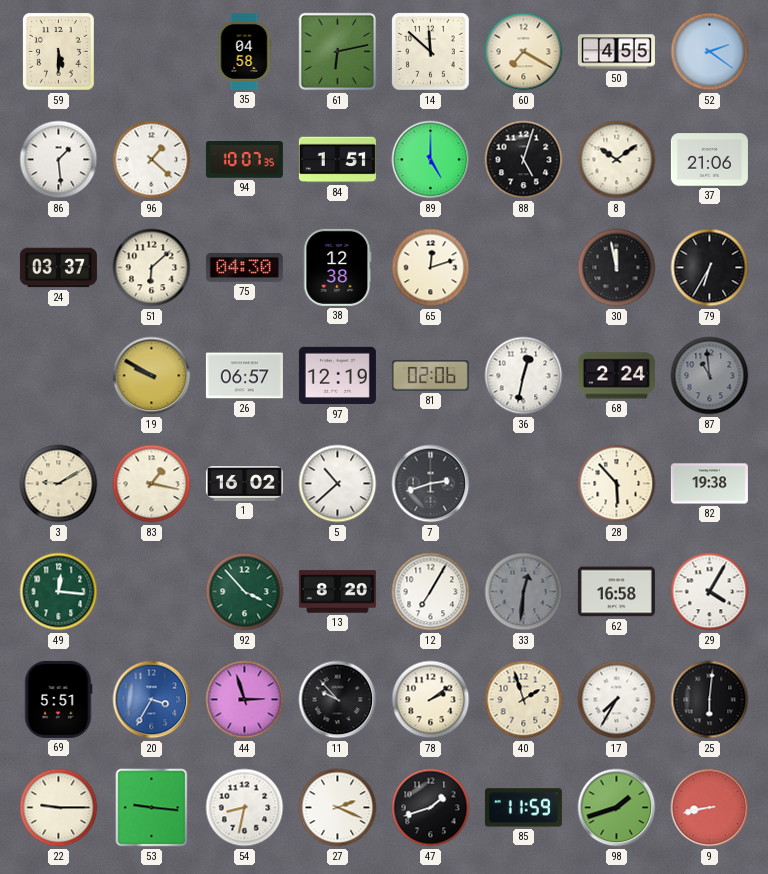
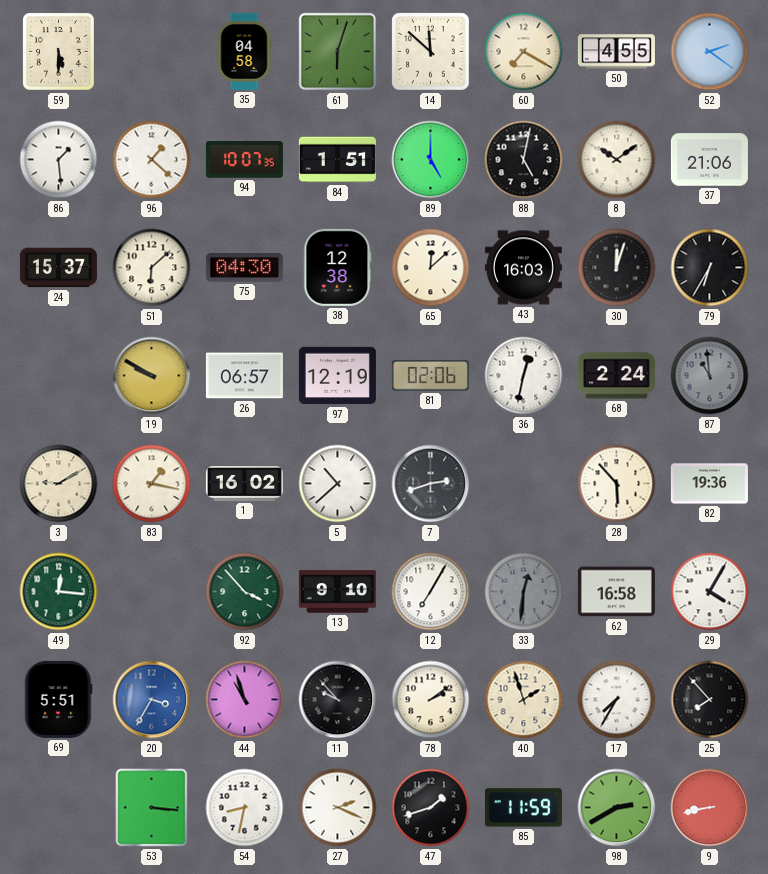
61: 6:13 -> 6:03 (338, 52)
88: 5:03 -> 5:02 (524, 160)
24: 03:37 -> 15:37 (58, 268)
65: 12:12 -> 12:08 (431, 268)
43: none -> 16:03 (523, 268)
30: 11:58 -> 12:03 (617, 268)
82: 19:38 -> 19:36 (709, 484)
13: 8:20 -> 9:10 (337, 592)
44: 2:57 -> 10:57 (245, 700)
25: 6:01 -> 7:53 (710, 700)
22: 9:15 -> none (59, 808)
53: 9:16 -> 3:16 (152, 808)
98: 1:42 -> 2:40 (617, 808)
